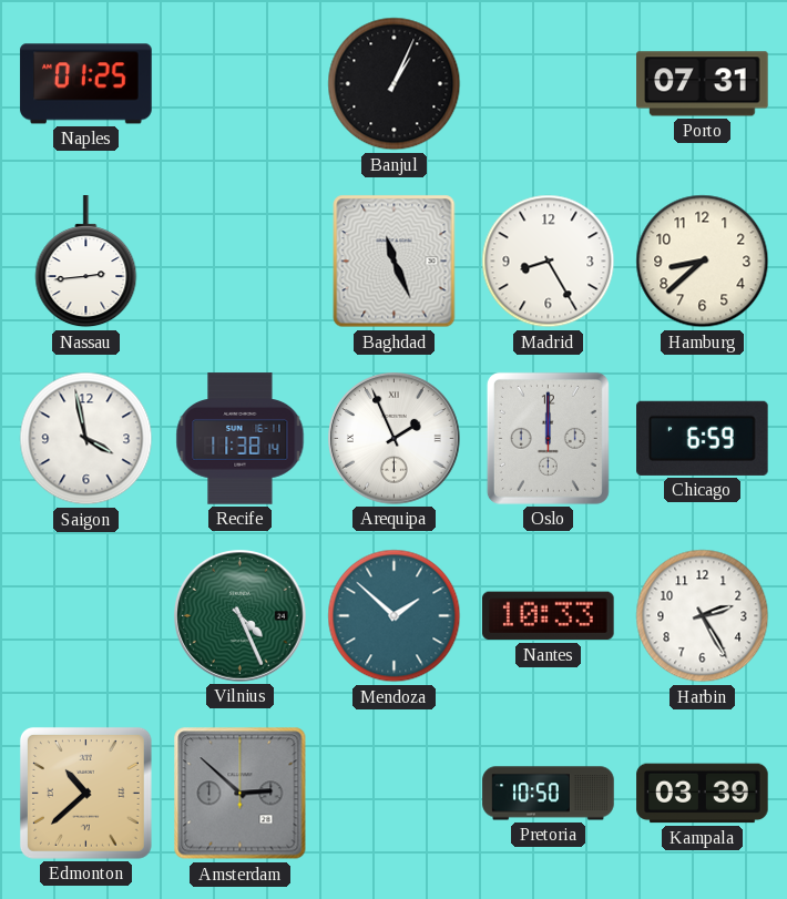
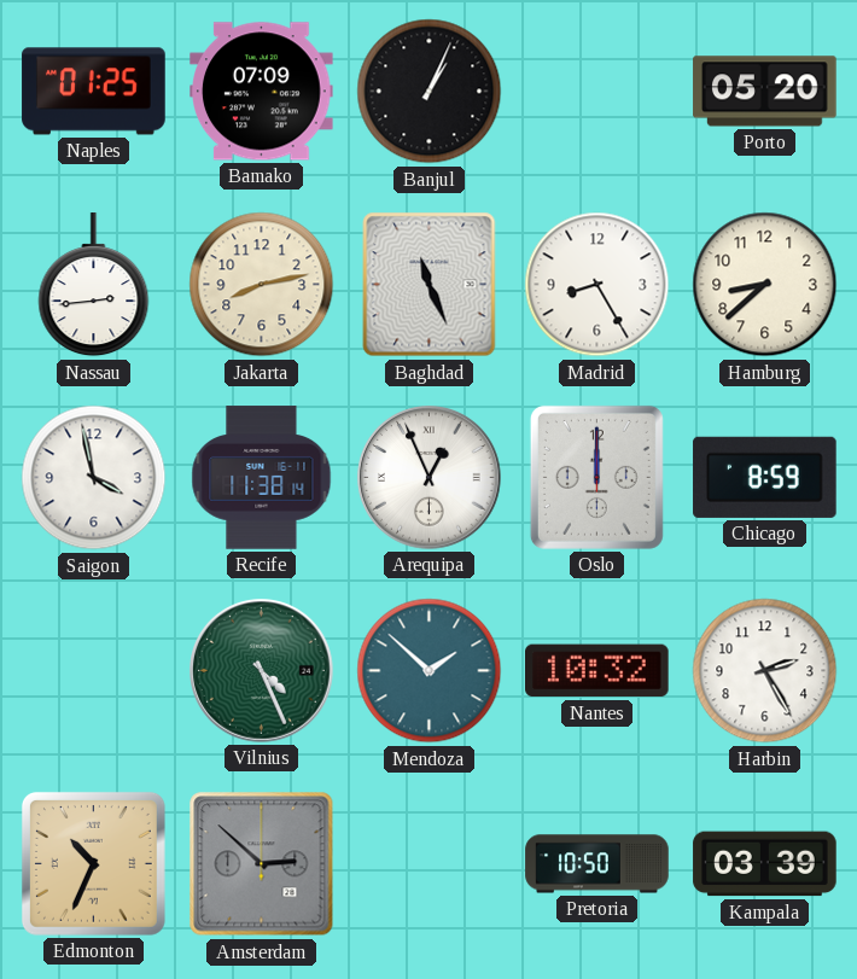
Bamako: none -> 07:09 (262, 92)
Porto: 07:31 -> 05:20 (765, 92)
Jakarta: none -> 8:13 (262, 285)
Arequipa: 1:56 -> 12:56 (430, 478)
Chicago: 6:59 -> 8:59 (765, 477)
Nantes: 10:33 -> 10:32 (597, 671)
Edmonton: 10:38 -> 10:34 (93, 863)
